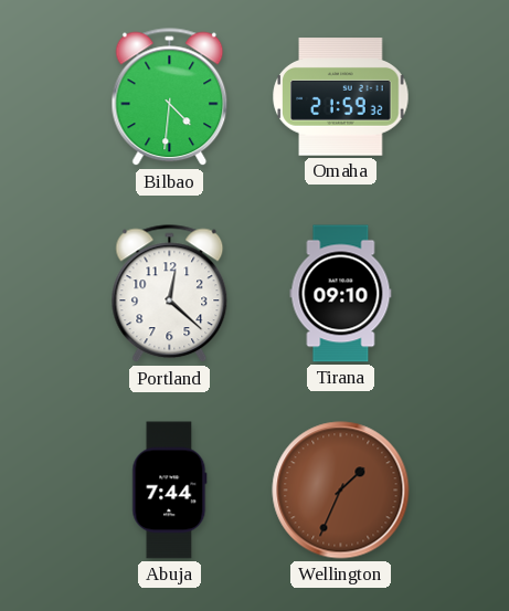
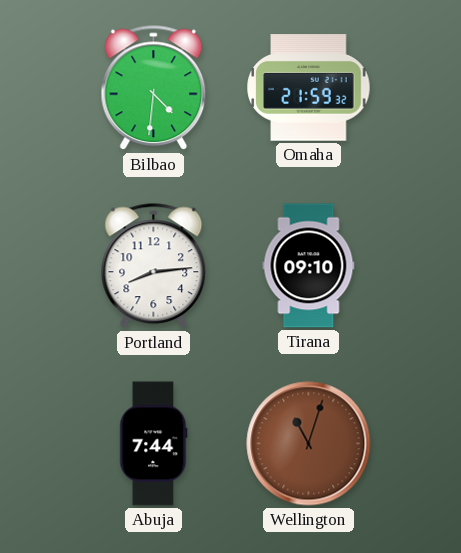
Portland: 12:22 -> 8:14 (154, 266)
Wellington: 1:34 -> 11:03 (309, 444)
